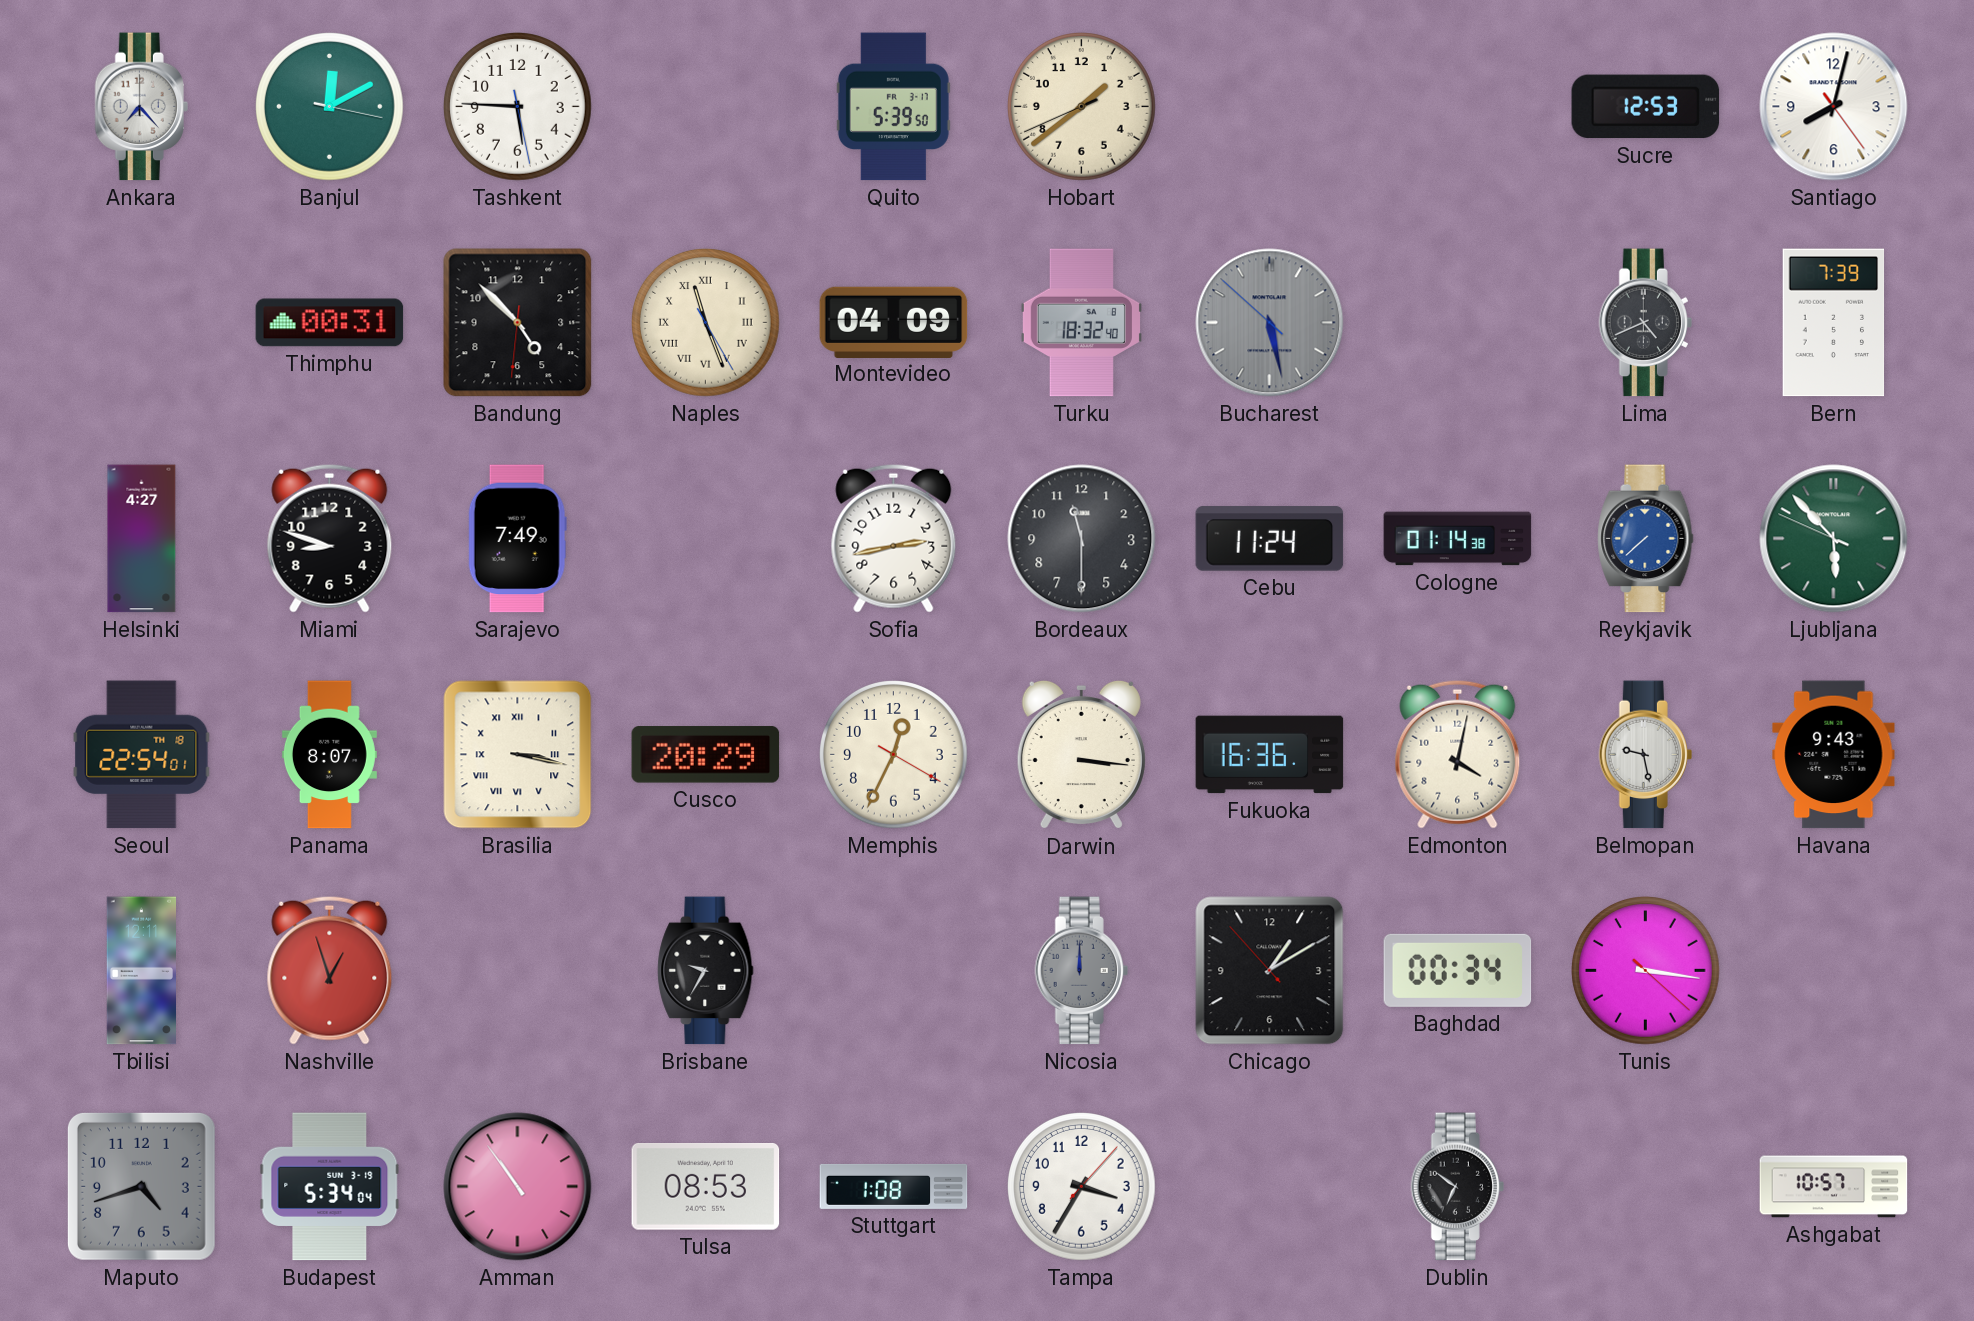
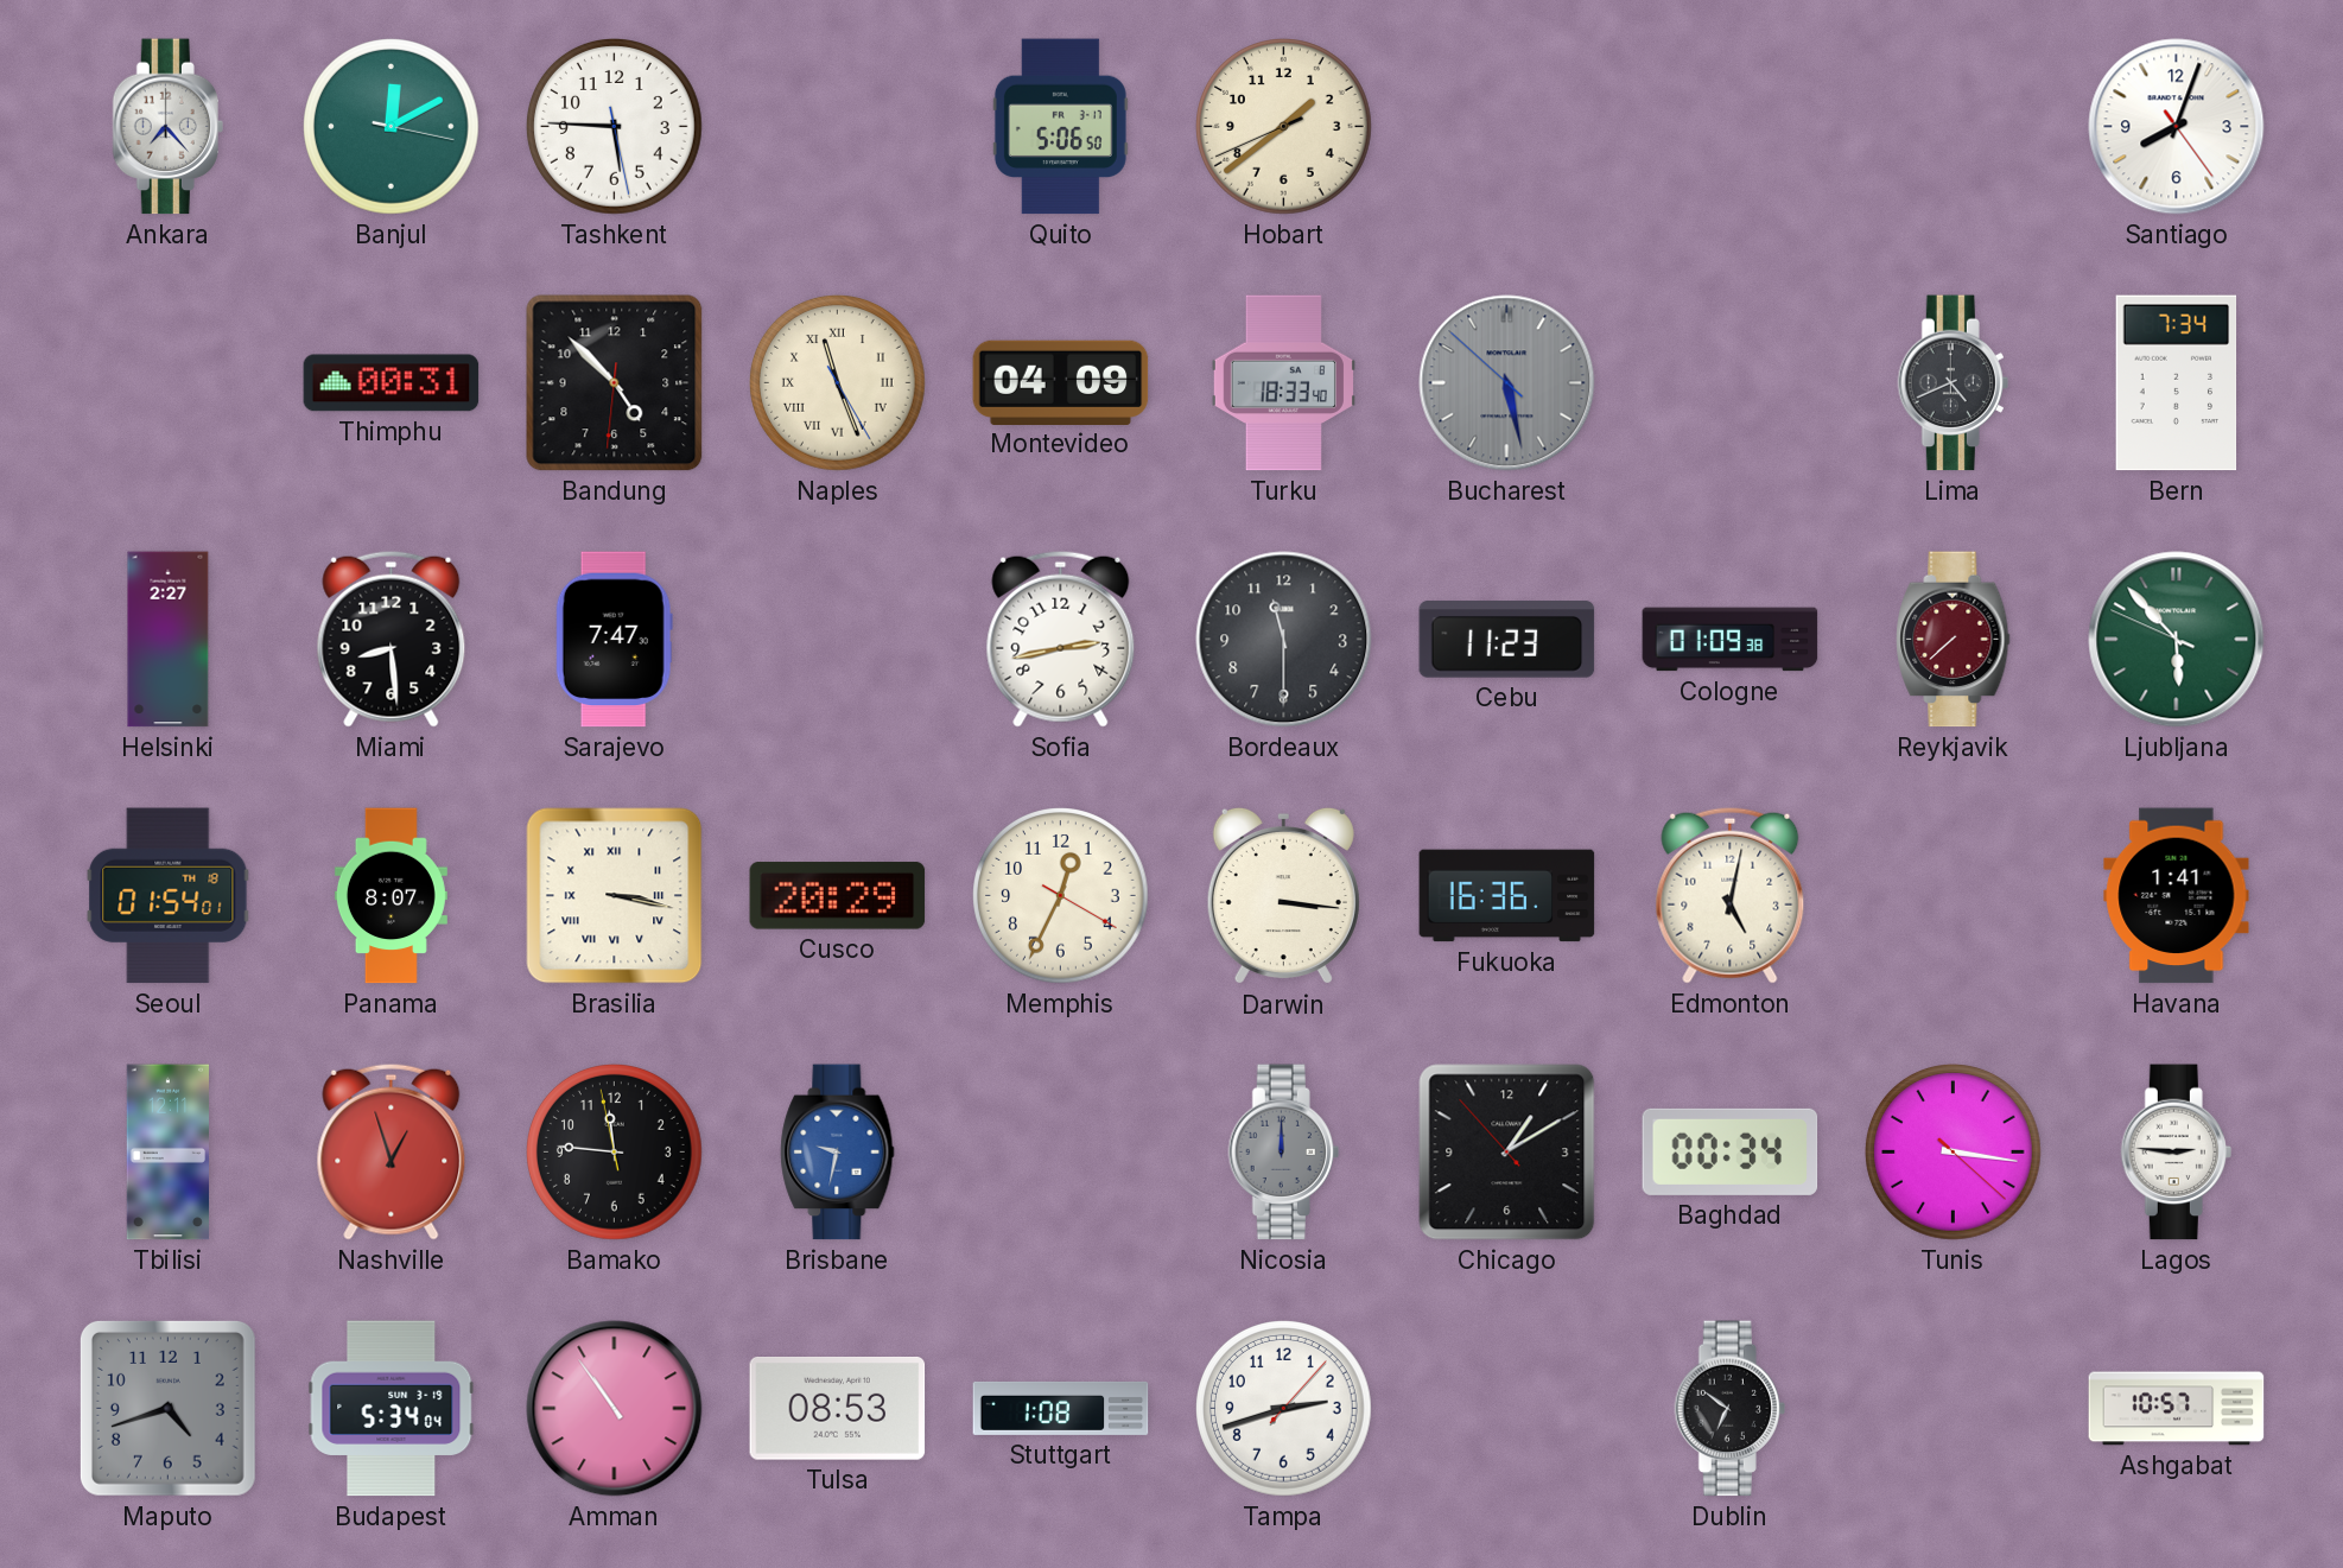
Quito: 5:39 -> 5:06 (1060, 127)
Sucre: 12:53 -> none (1646, 107)
Santiago: 8:02 -> 8:03 (2177, 127)
Turku: 18:32 -> 18:33 (1283, 383)
Bern: 7:39 -> 7:34 (2177, 383)
Helsinki: 4:27 -> 2:27 (169, 640)
Miami: 8:48 -> 8:29 (392, 639)
Sarajevo: 7:49 -> 7:47 (614, 640)
Cebu: 11:24 -> 11:23 (1507, 640)
Cologne: 01:14 -> 01:09 (1731, 640)
Reykjavik dial: blue -> burgundy (1954, 640)
Seoul: 22:54 -> 01:54 (169, 896)
Edmonton: 4:02 -> 5:02 (1731, 895)
Belmopan: 9:28 -> none (1645, 755)
Havana: 9:43 -> 1:41 (2177, 896)
Bamako: none -> 11:45 (615, 1153)
Brisbane: 9:35 -> 9:32 (838, 1153)
Brisbane dial: black -> blue (838, 1153)
Lagos: none -> 2:46 (2176, 1153)
Tampa: 3:35 -> 2:42 (1284, 1409)
